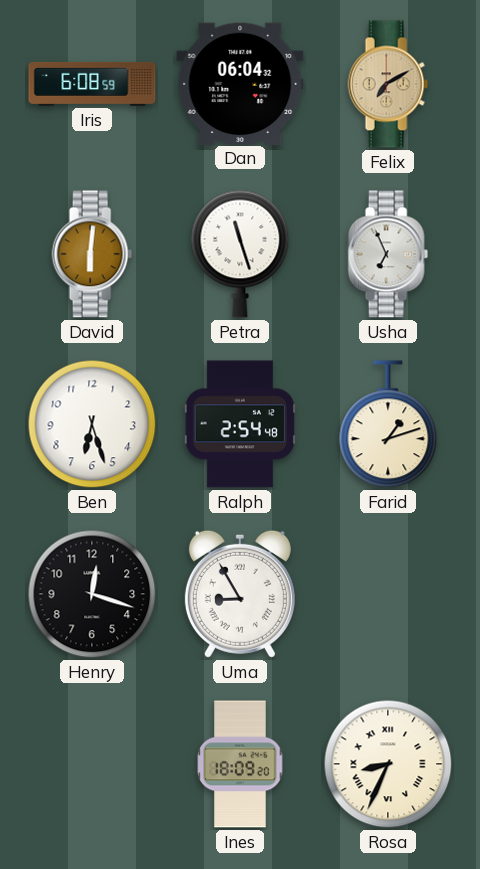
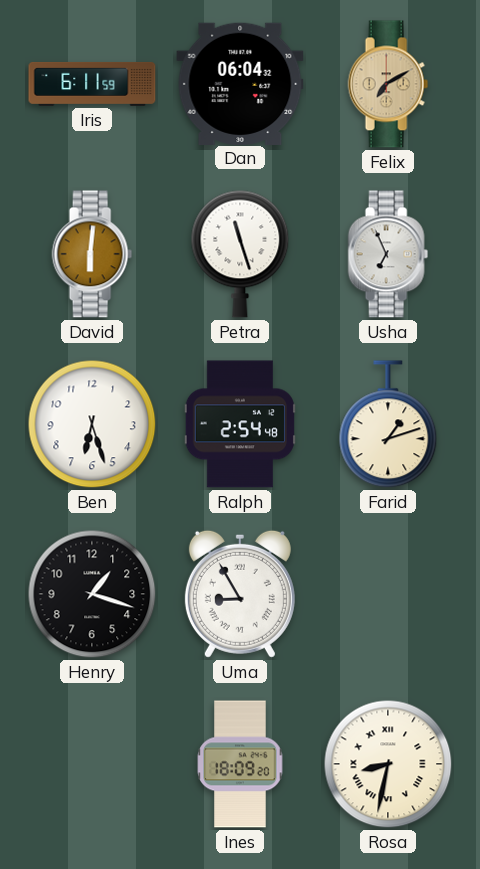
Iris: 6:08 -> 6:11 (92, 84)
Henry: 12:18 -> 1:18 (92, 594)
Rosa: 8:34 -> 8:32 (388, 764)
